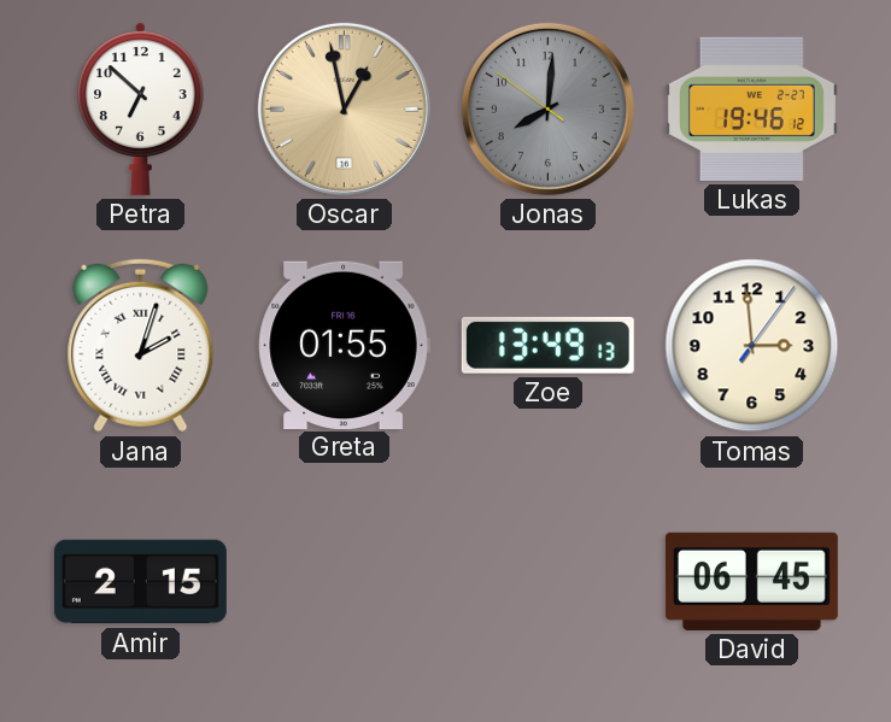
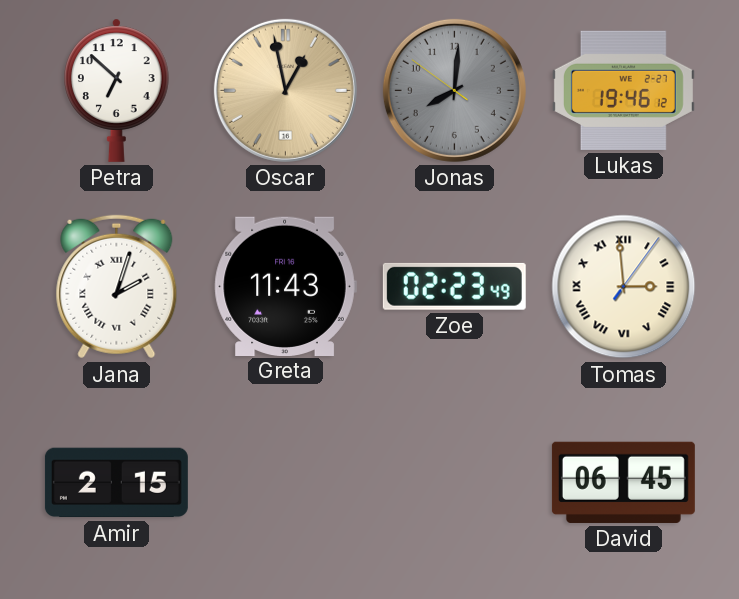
Greta: 01:55 -> 11:43 (285, 286)
Zoe: 13:49 -> 02:23 (454, 286)
Tomas numerals: Arabic -> Roman (624, 287)
